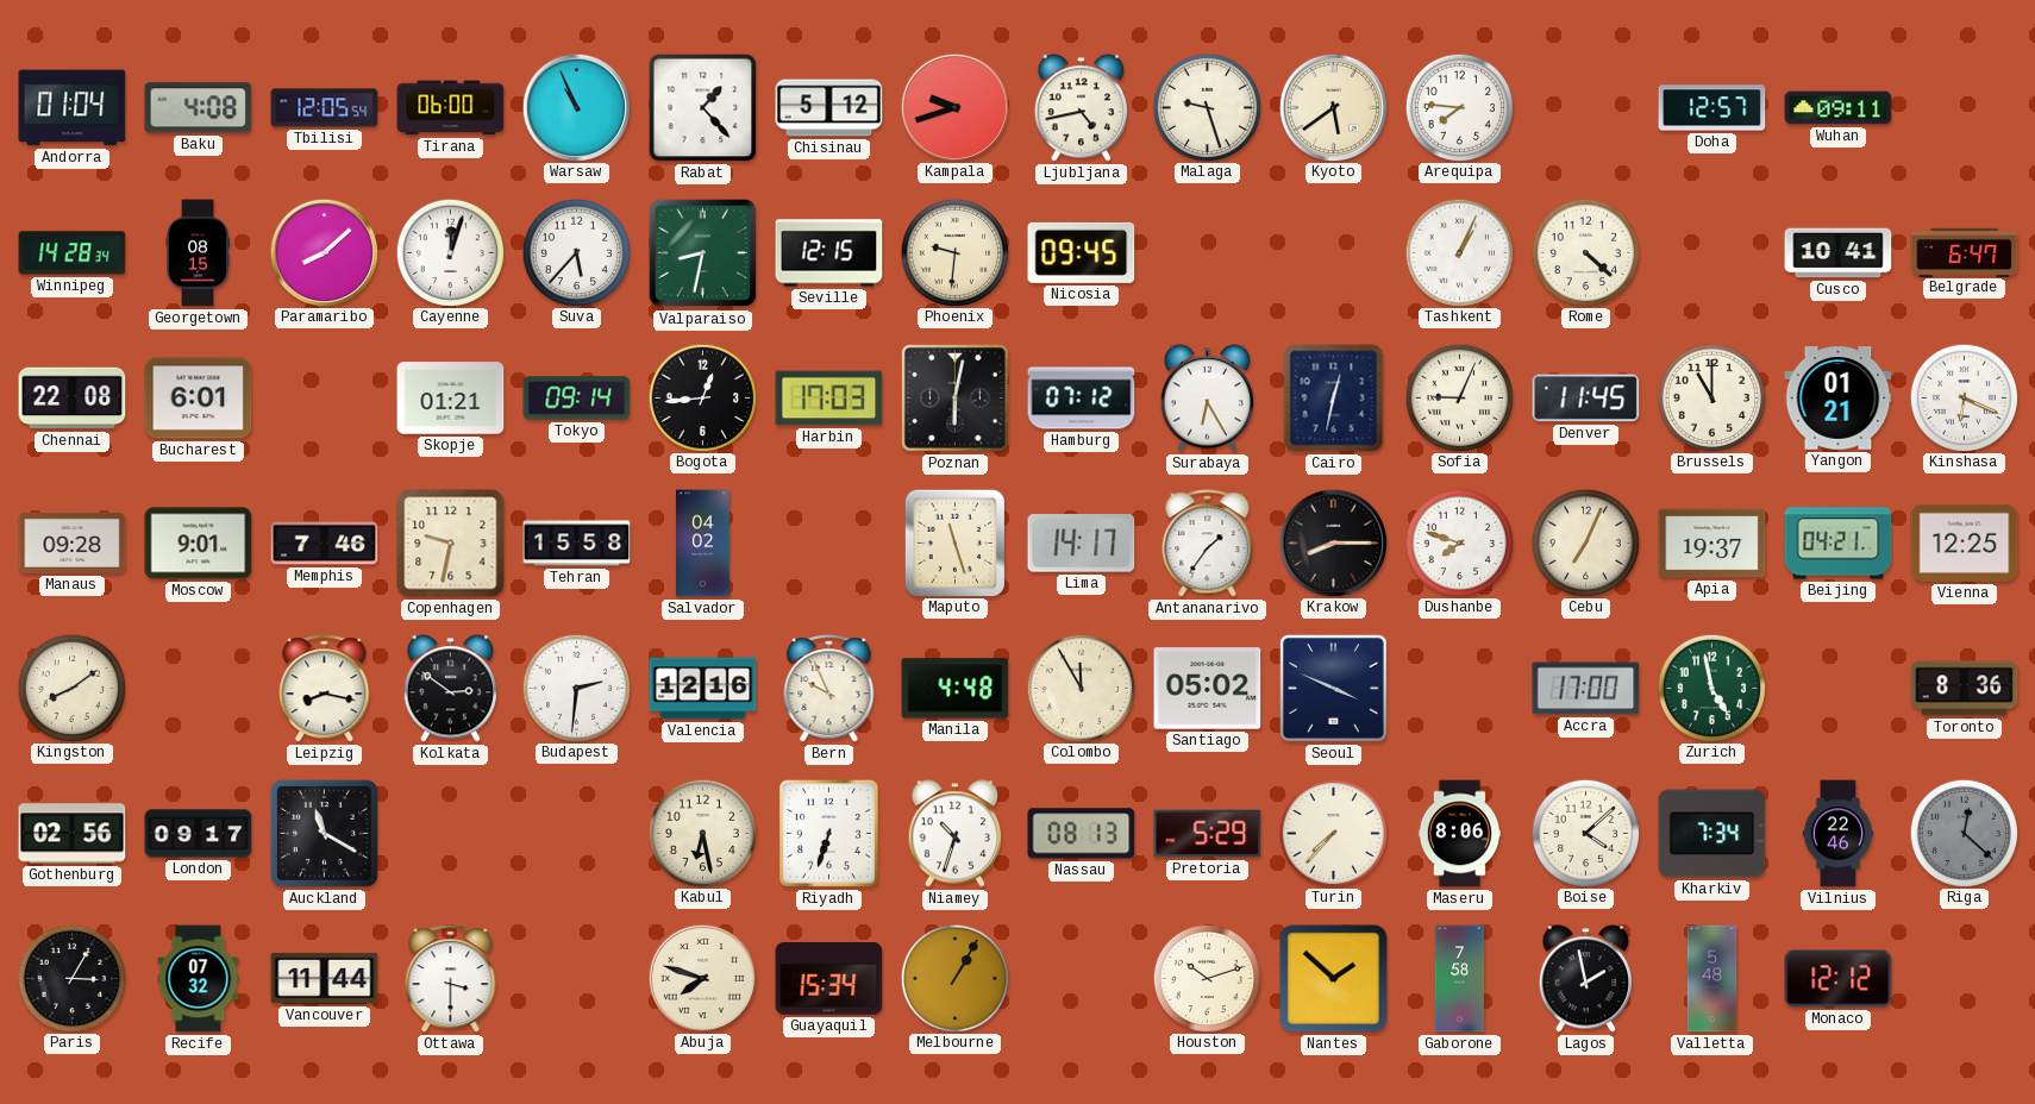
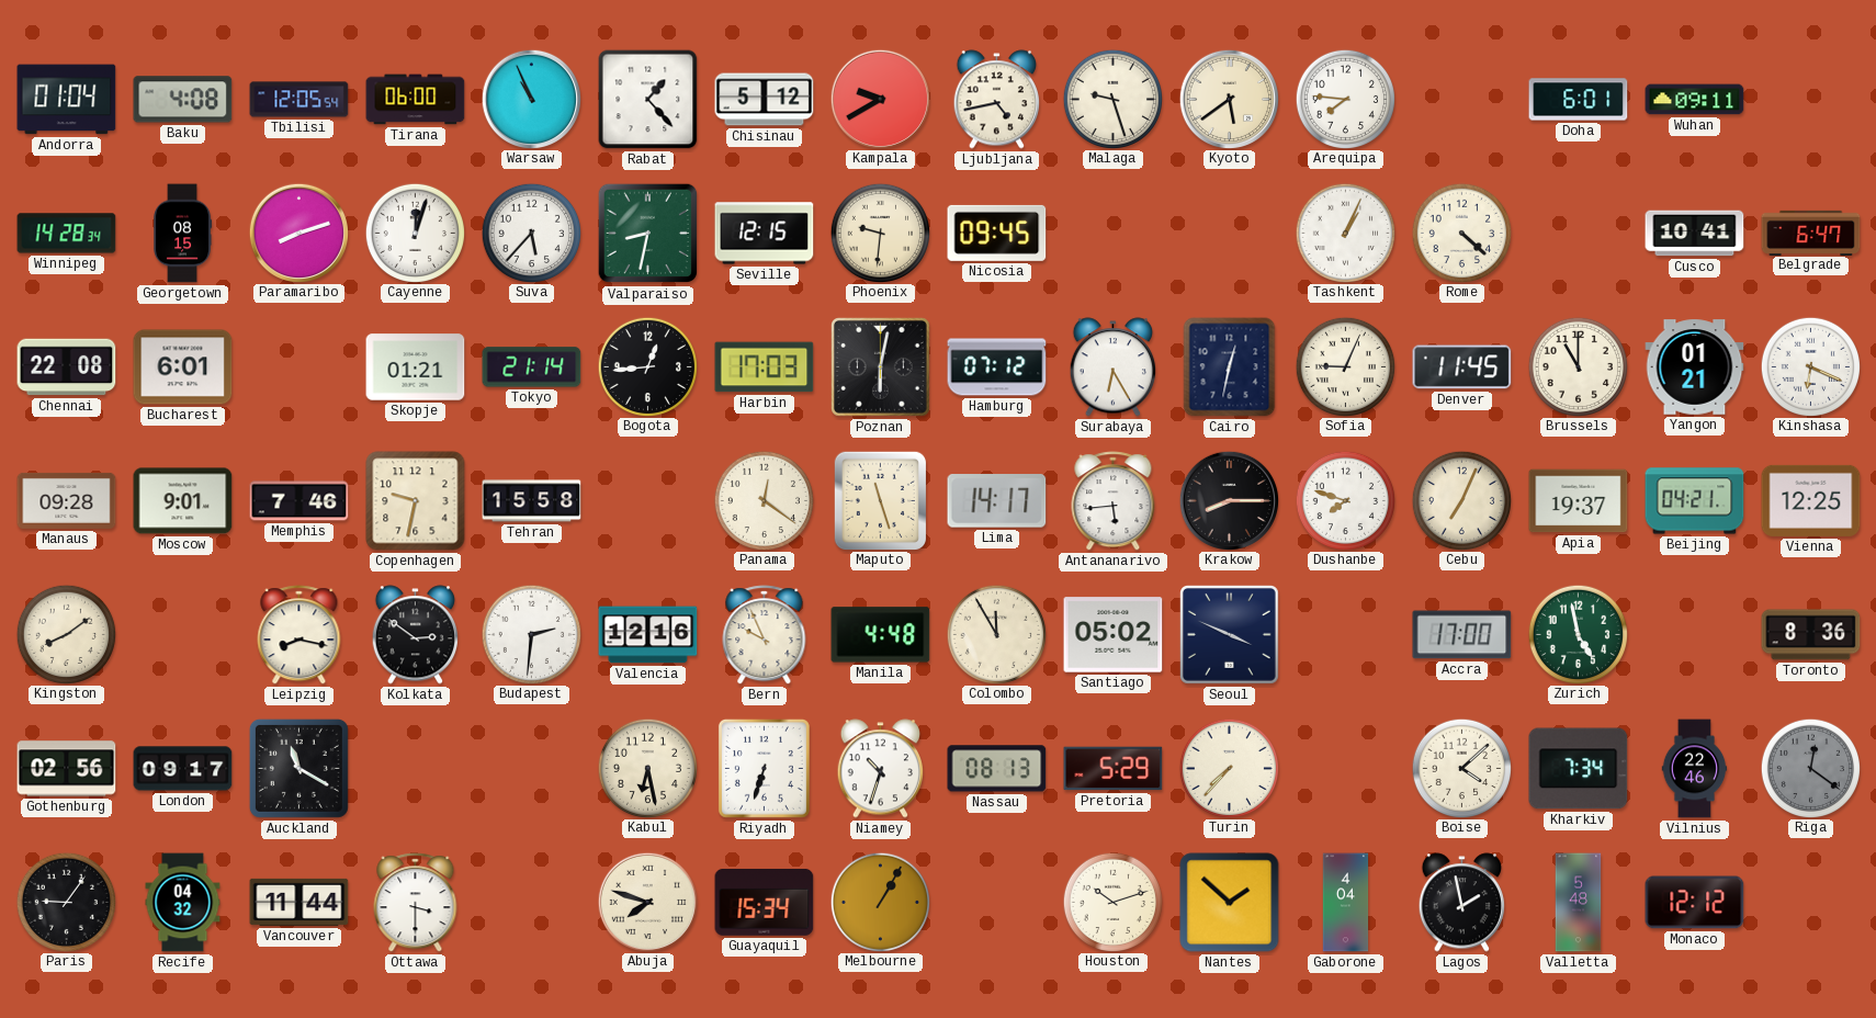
Kampala: 9:42 -> 9:40 (880, 99)
Doha: 12:57 -> 6:01 (1579, 100)
Paramaribo: 8:08 -> 8:12 (298, 233)
Tokyo: 09:14 -> 21:14 (532, 367)
Salvador: 04:02 -> none (702, 544)
Panama: none -> 12:21 (764, 500)
Antananarivo: 1:36 -> 5:44 (1114, 501)
Maseru: 8:06 -> none (1459, 834)
Riga: 12:22 -> 12:21 (1810, 768)
Paris: 3:05 -> 9:06 (66, 902)
Recife: 07:32 -> 04:32 (183, 903)
Gaborone: 7:58 -> 4:04 (1346, 903)
